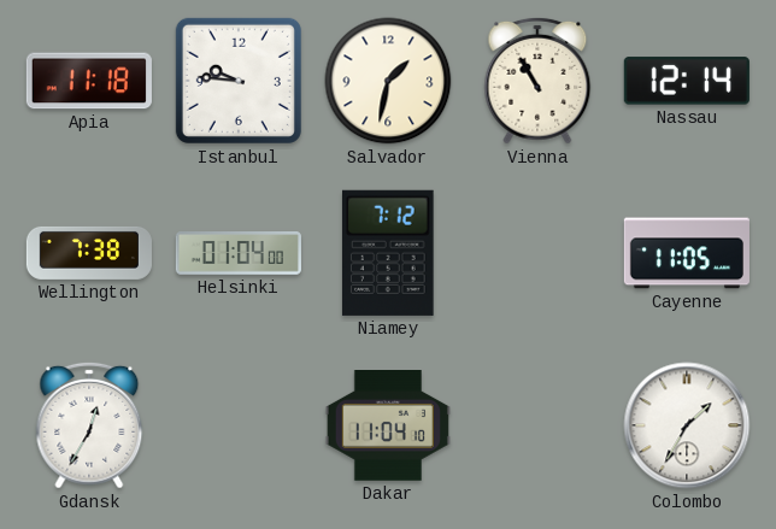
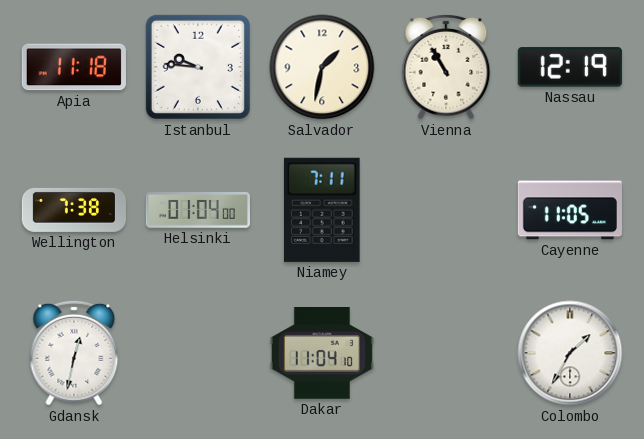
Nassau: 12:14 -> 12:19 (570, 67)
Niamey: 7:12 -> 7:11 (322, 210)
Gdansk: 12:35 -> 12:32 (74, 353)
